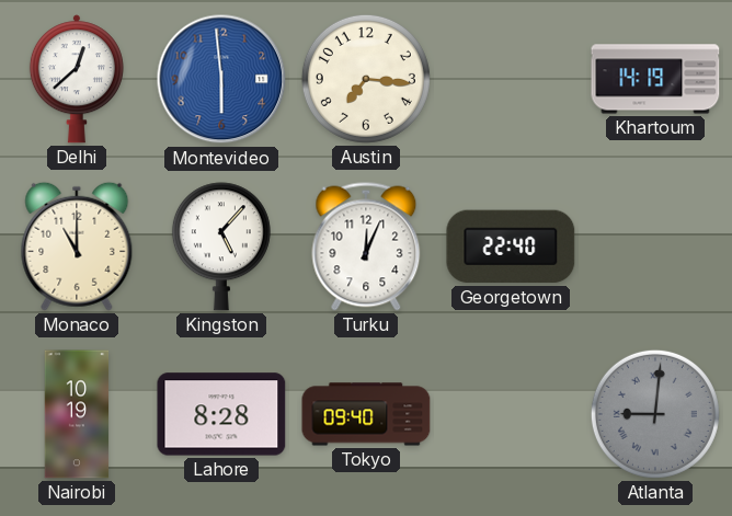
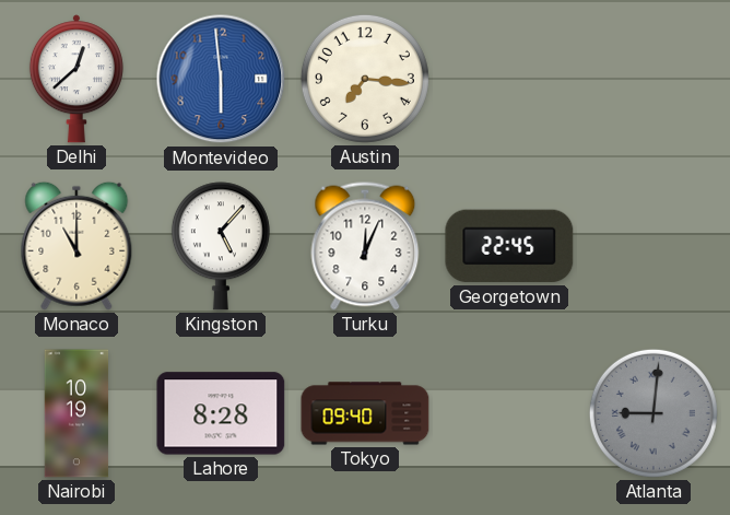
Khartoum: 14:19 -> none (655, 79)
Georgetown: 22:40 -> 22:45 (509, 246)
